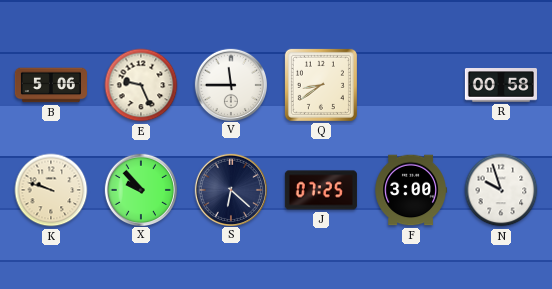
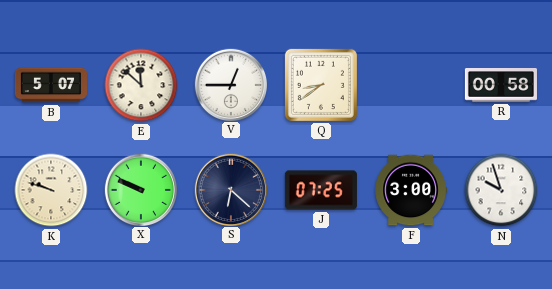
B: 5:06 -> 5:07 (51, 85)
E: 9:26 -> 11:52 (141, 85)
V: 11:45 -> 12:45 (230, 84)
X: 9:53 -> 9:49 (140, 189)
